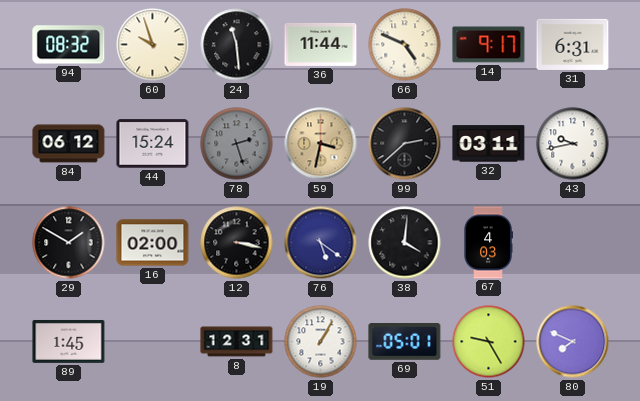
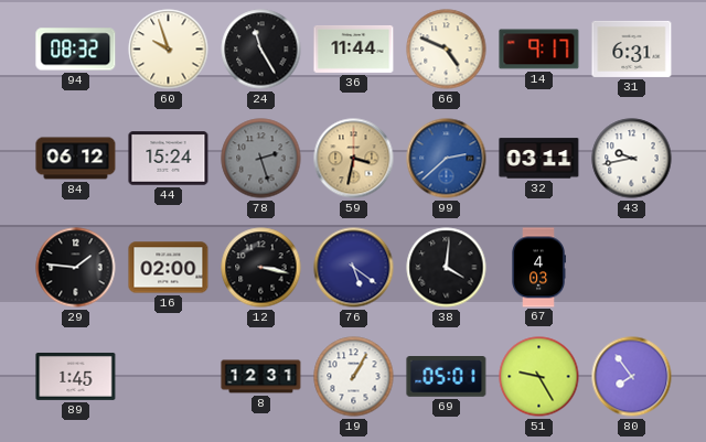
24: 11:29 -> 11:25 (261, 50)
99 dial: black -> blue (447, 159)
29: 1:50 -> 1:46 (76, 268)
80: 7:49 -> 7:54 (632, 377)
